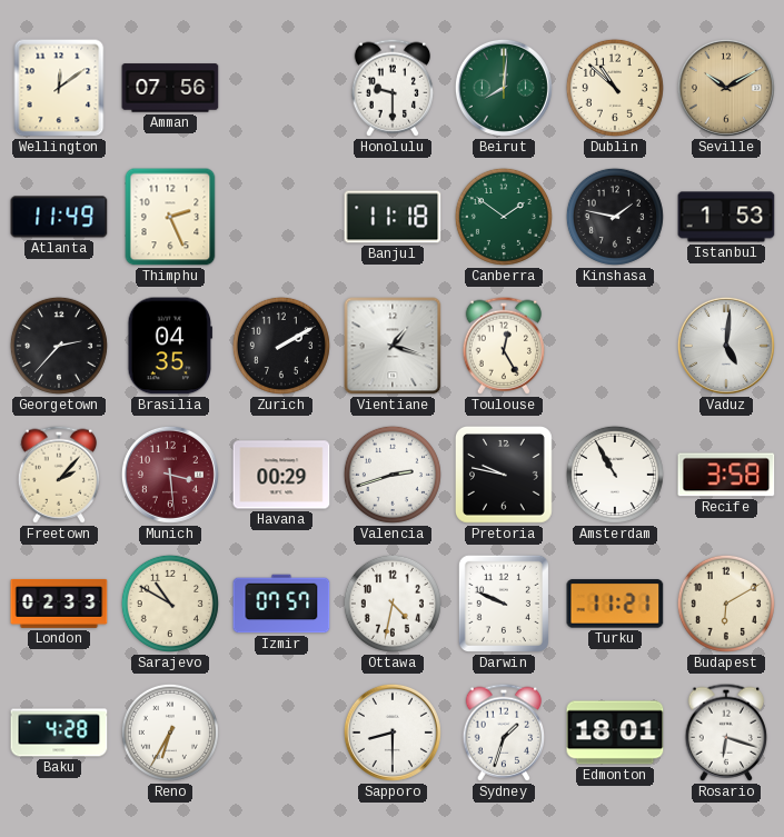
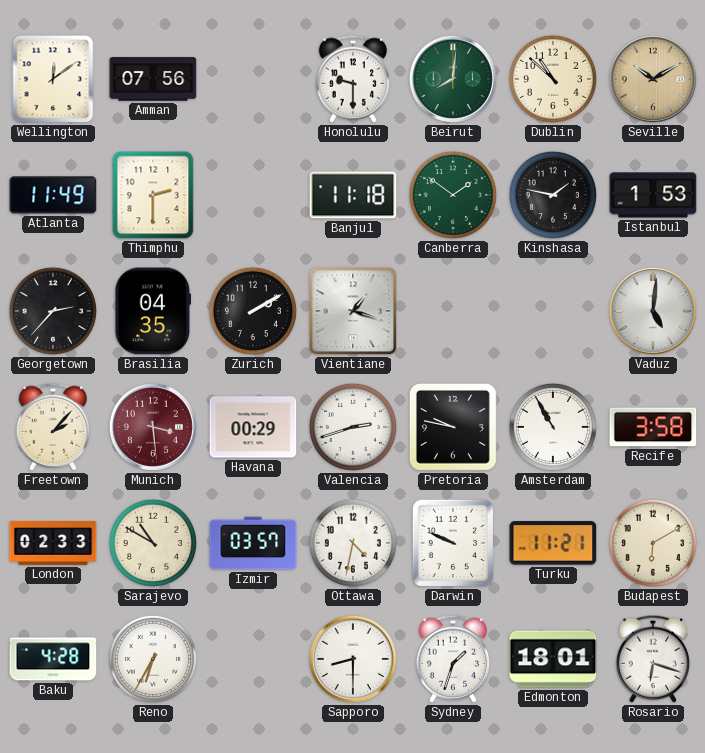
Thimphu: 2:26 -> 2:30 (153, 195)
Toulouse: 12:25 -> none (504, 346)
Izmir: 07:57 -> 03:57 (253, 543)
